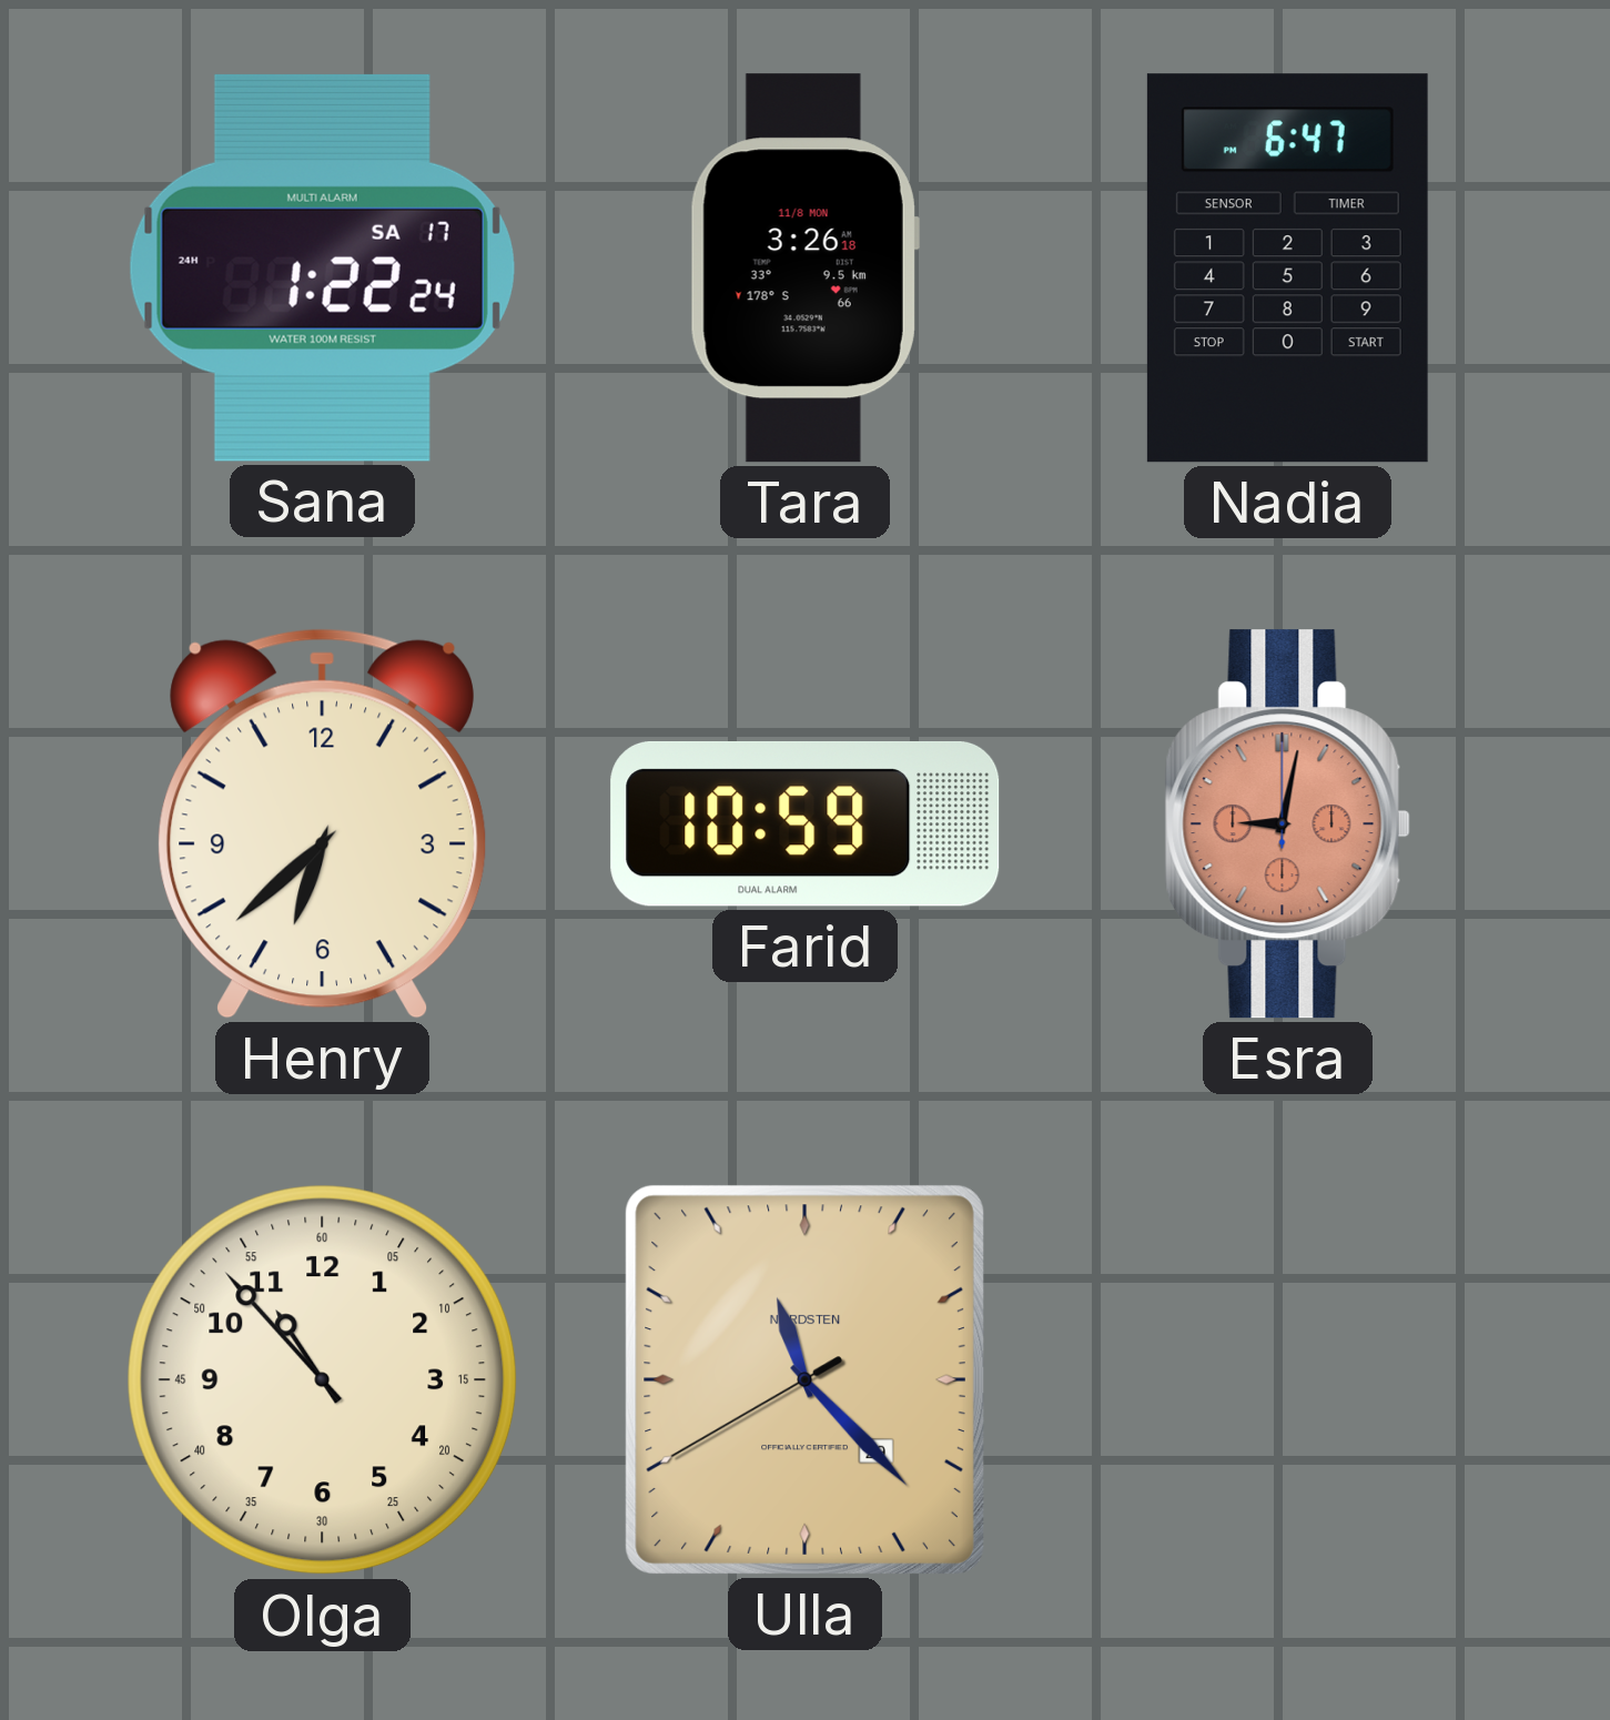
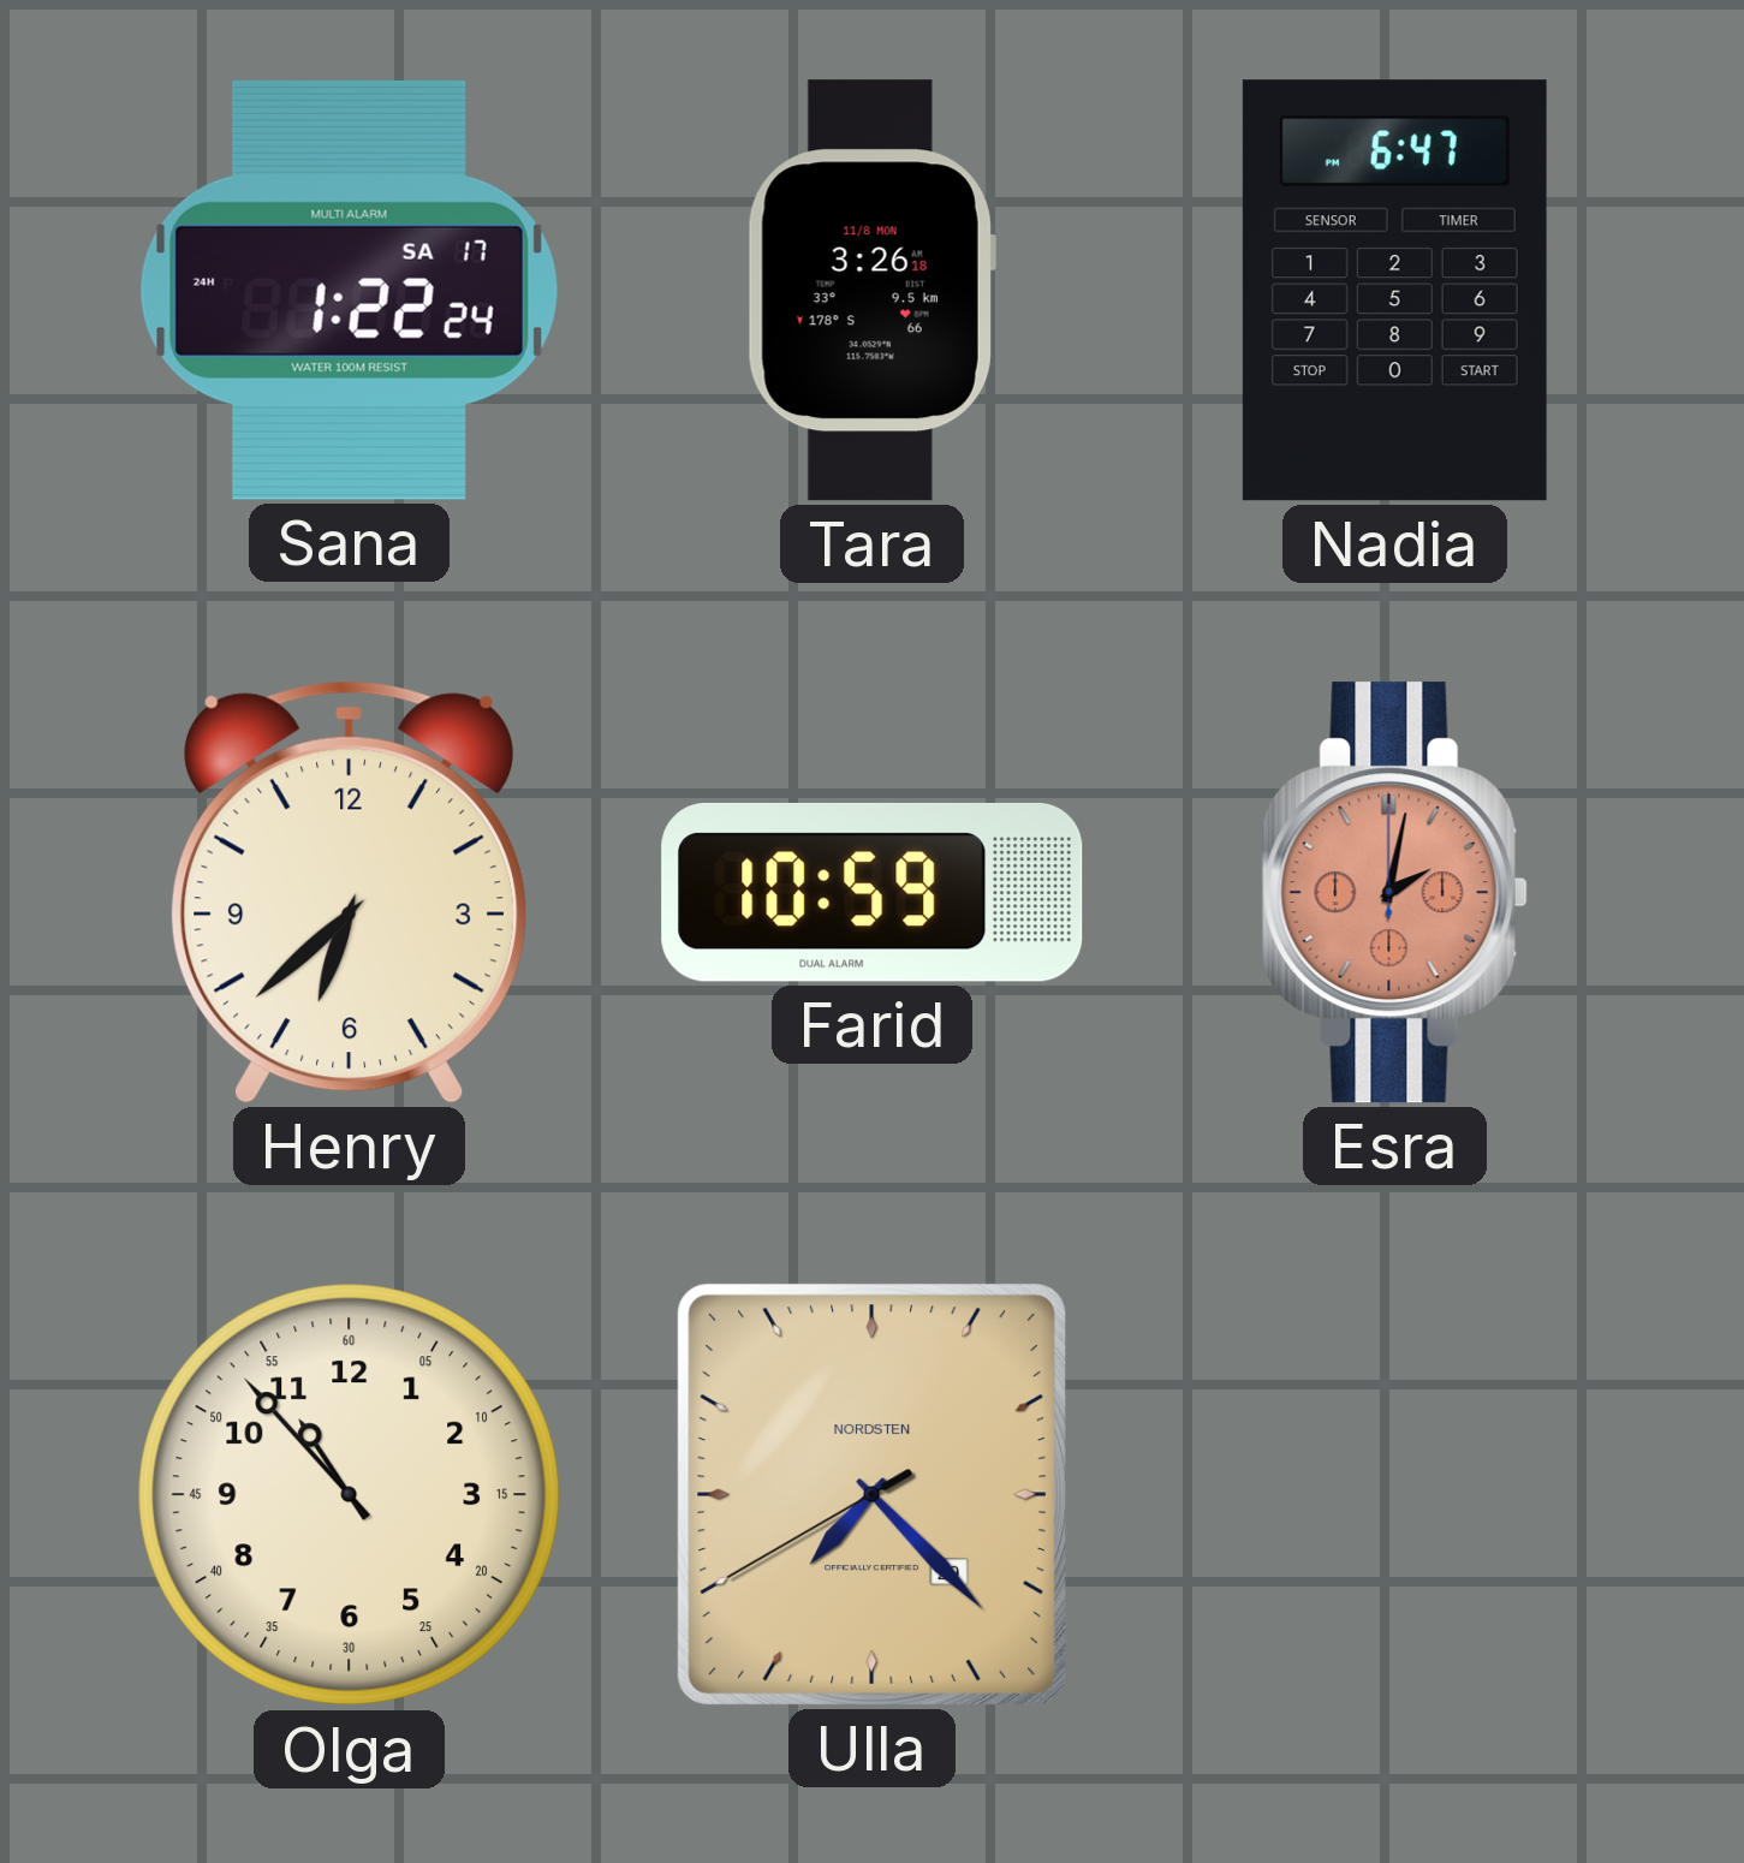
Esra: 9:02 -> 2:02 (1394, 893)
Ulla: 11:22 -> 7:22 (871, 1494)
